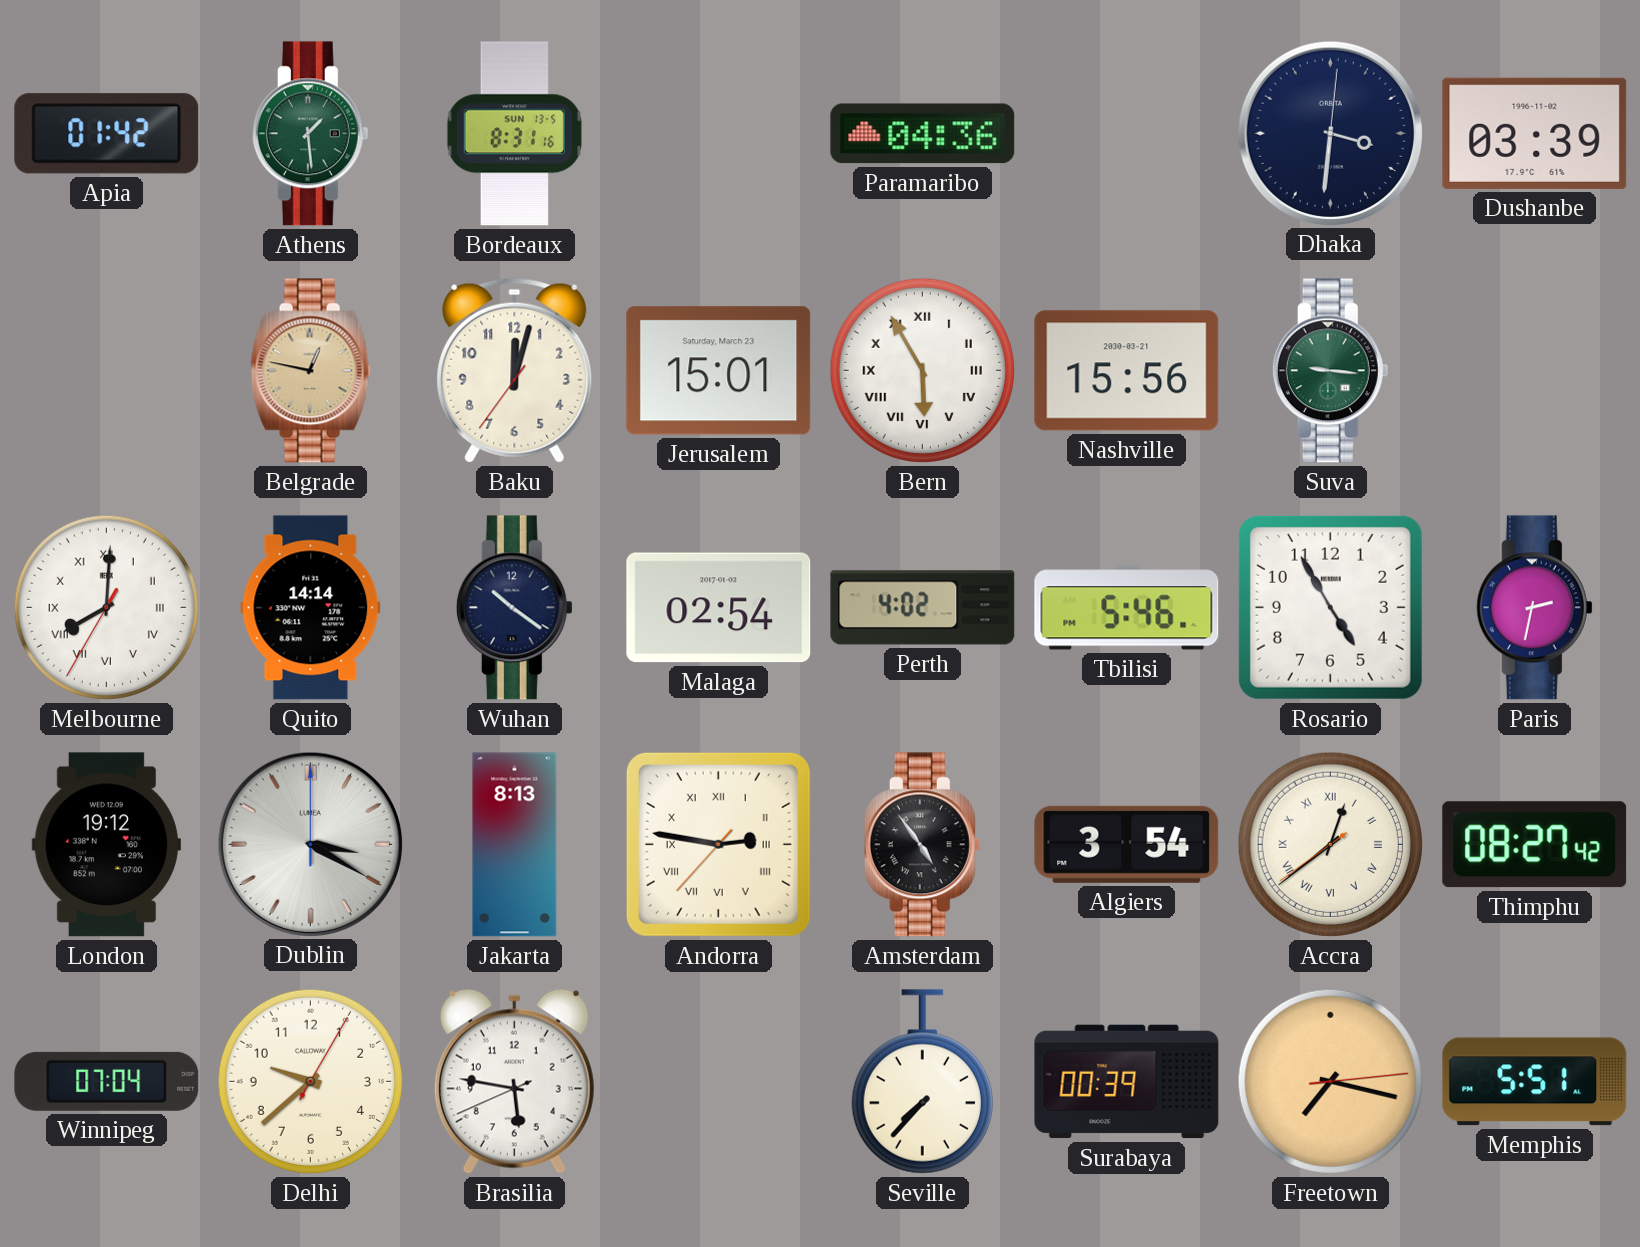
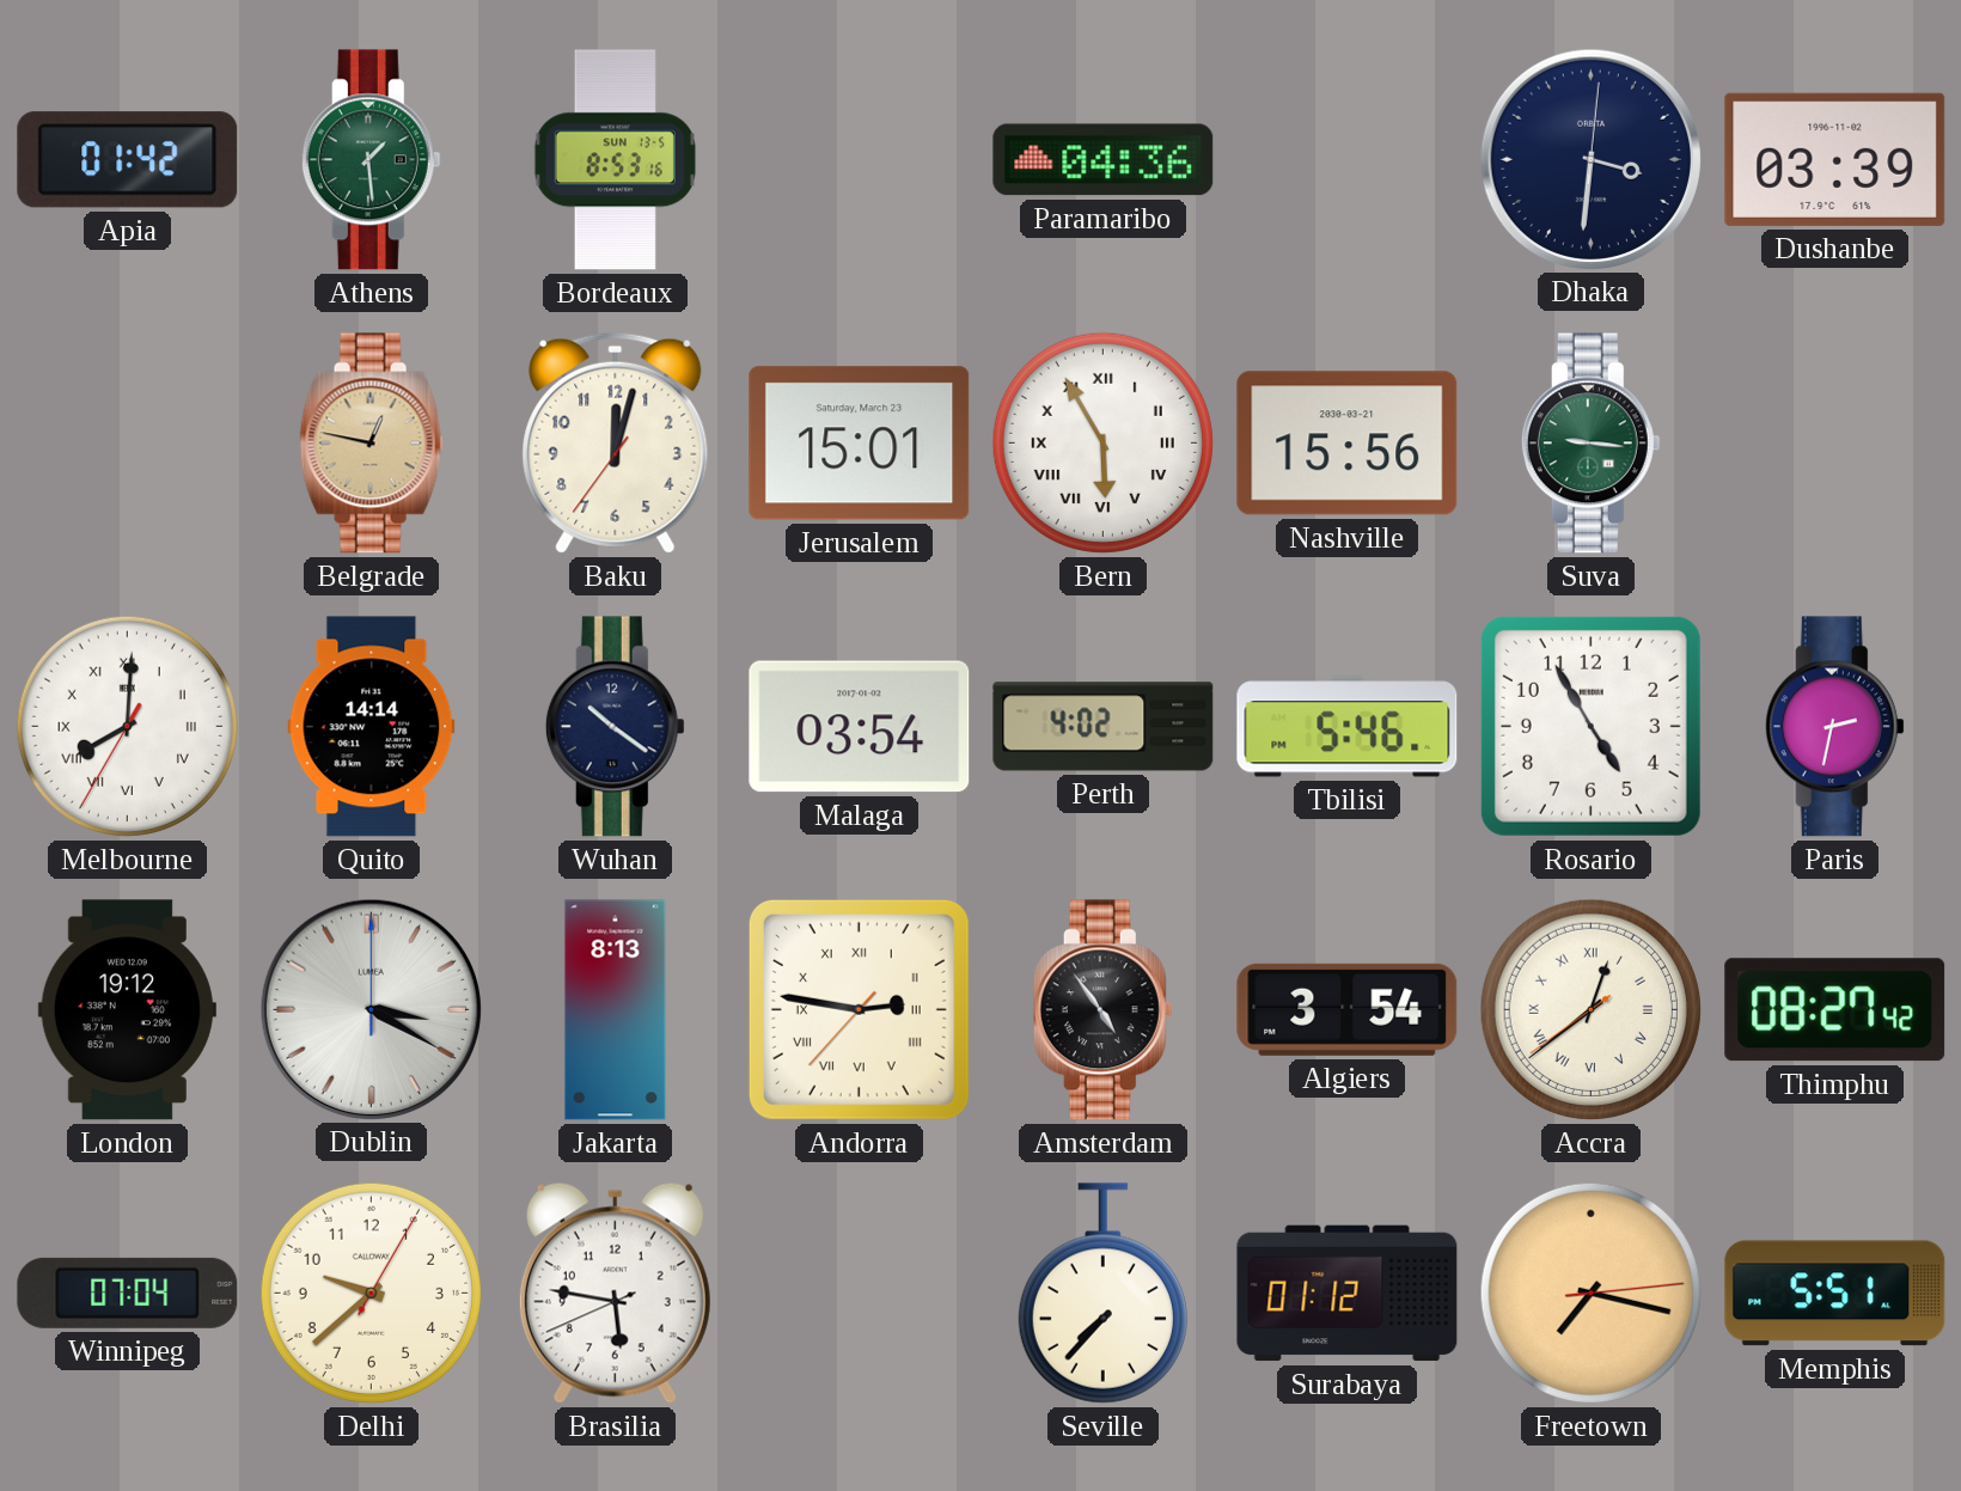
Bordeaux: 8:31 -> 8:53 (615, 160)
Malaga: 02:54 -> 03:54 (860, 727)
Surabaya: 00:39 -> 01:12 (1348, 1294)
